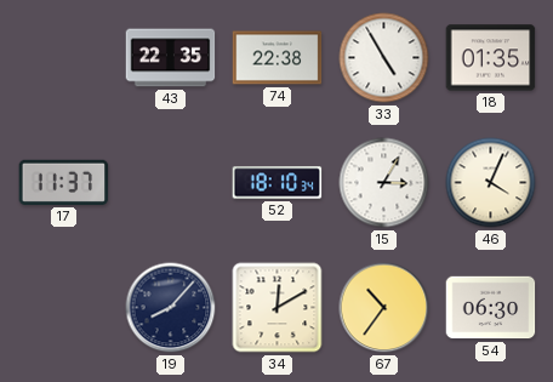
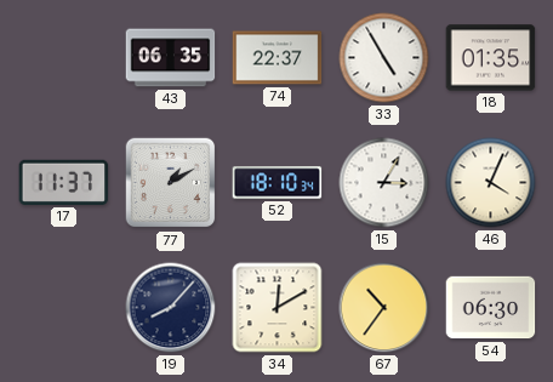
43: 22:35 -> 06:35 (171, 58)
74: 22:38 -> 22:37 (278, 58)
77: none -> 1:10 (171, 183)
